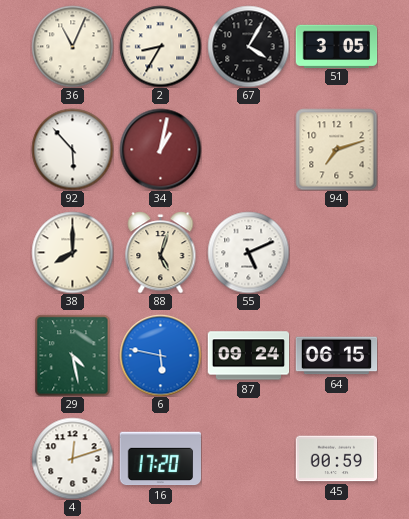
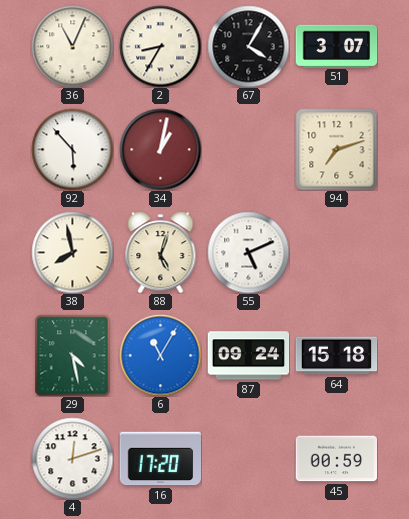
51: 3:05 -> 3:07 (336, 46)
38: 8:00 -> 7:58 (72, 252)
6: 5:47 -> 11:05 (160, 355)
64: 06:15 -> 15:18 (336, 356)
